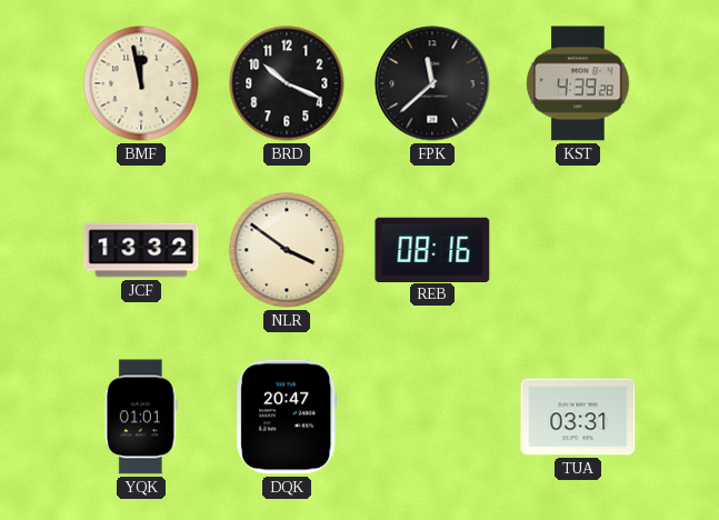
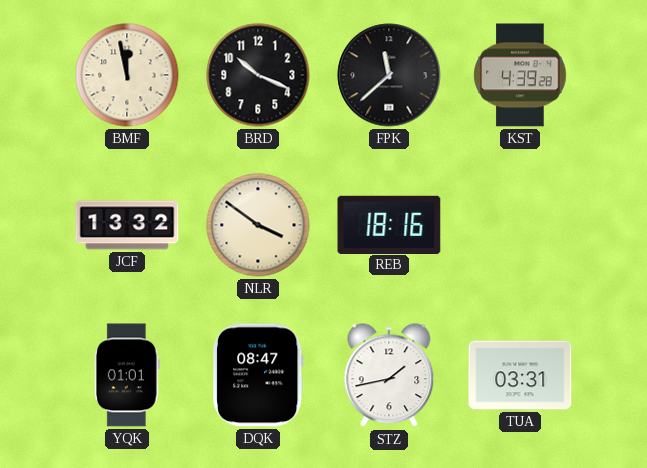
REB: 08:16 -> 18:16 (389, 224)
DQK: 20:47 -> 08:47 (258, 375)
STZ: none -> 1:43 (389, 376)
